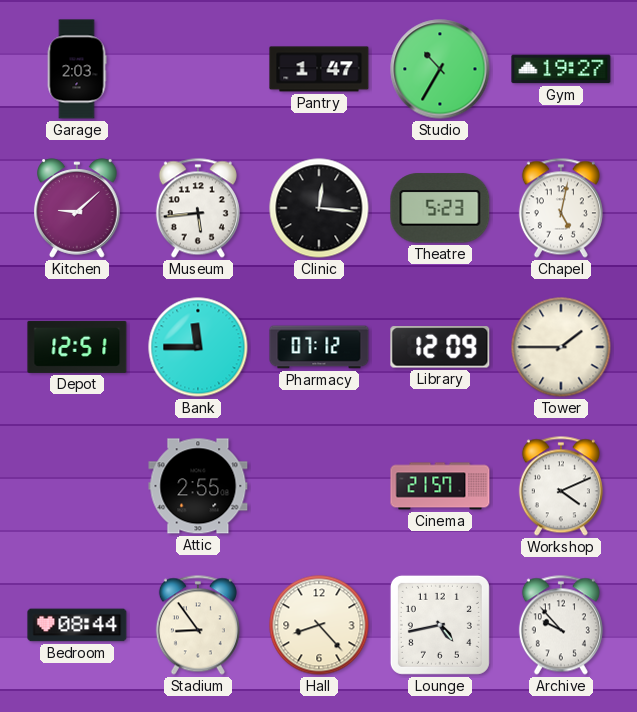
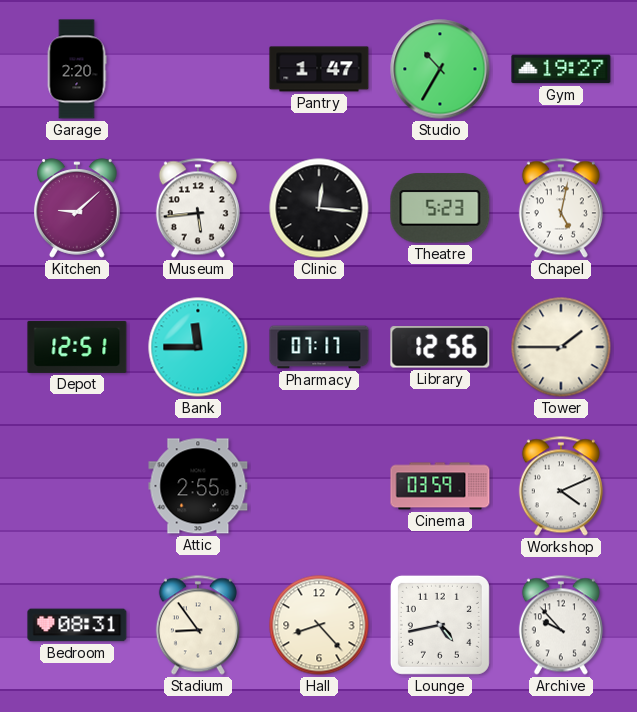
Garage: 2:03 -> 2:20 (77, 69)
Pharmacy: 07:12 -> 07:17 (319, 347)
Library: 12:09 -> 12:56 (440, 347)
Cinema: 21:57 -> 03:59 (440, 486)
Bedroom: 08:44 -> 08:31 (77, 625)
